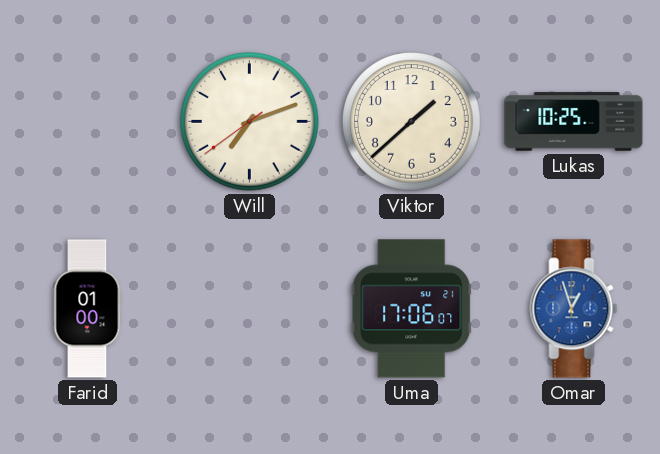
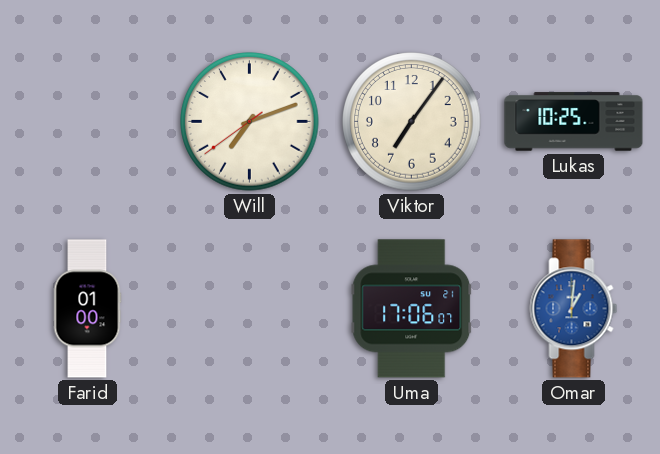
Viktor: 1:38 -> 7:06 (412, 122)
Omar: 12:57 -> 1:01 (574, 309)
